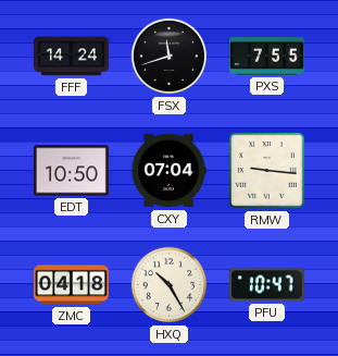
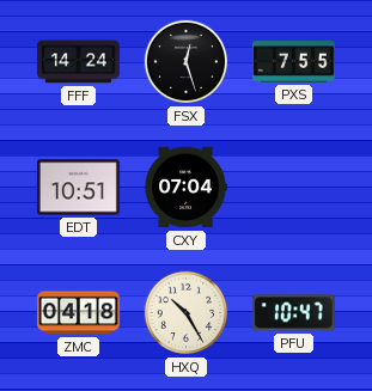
FSX: 11:42 -> 12:27 (187, 62)
EDT: 10:50 -> 10:51 (78, 188)
RMW: 9:16 -> none (266, 170)
